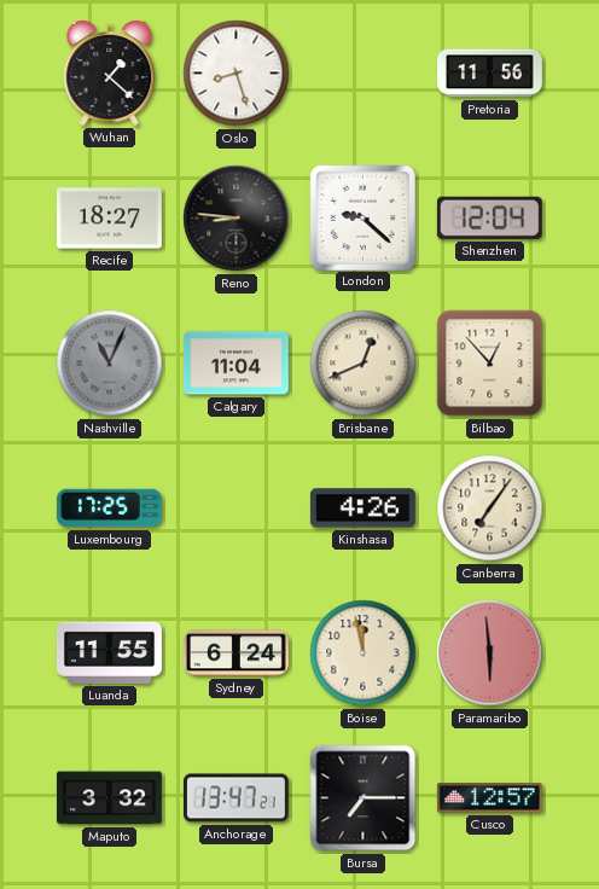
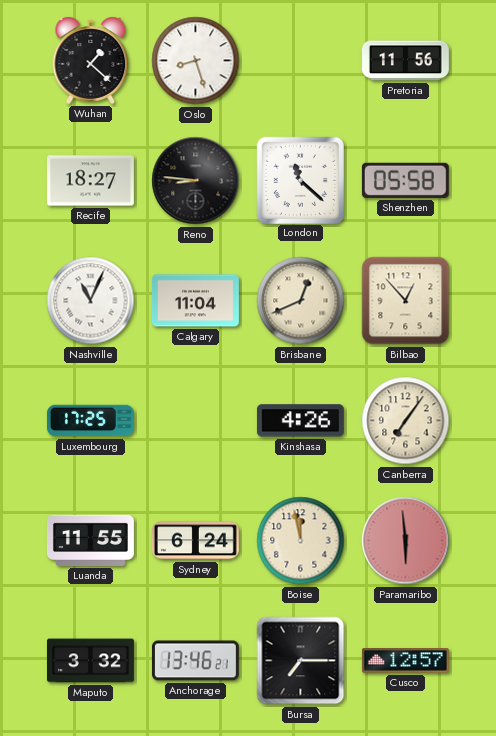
London: 9:22 -> 11:22 (300, 180)
Shenzhen: 12:04 -> 05:58 (405, 180)
Nashville dial: grey -> white (91, 301)
Anchorage: 13:47 -> 13:46 (195, 661)
